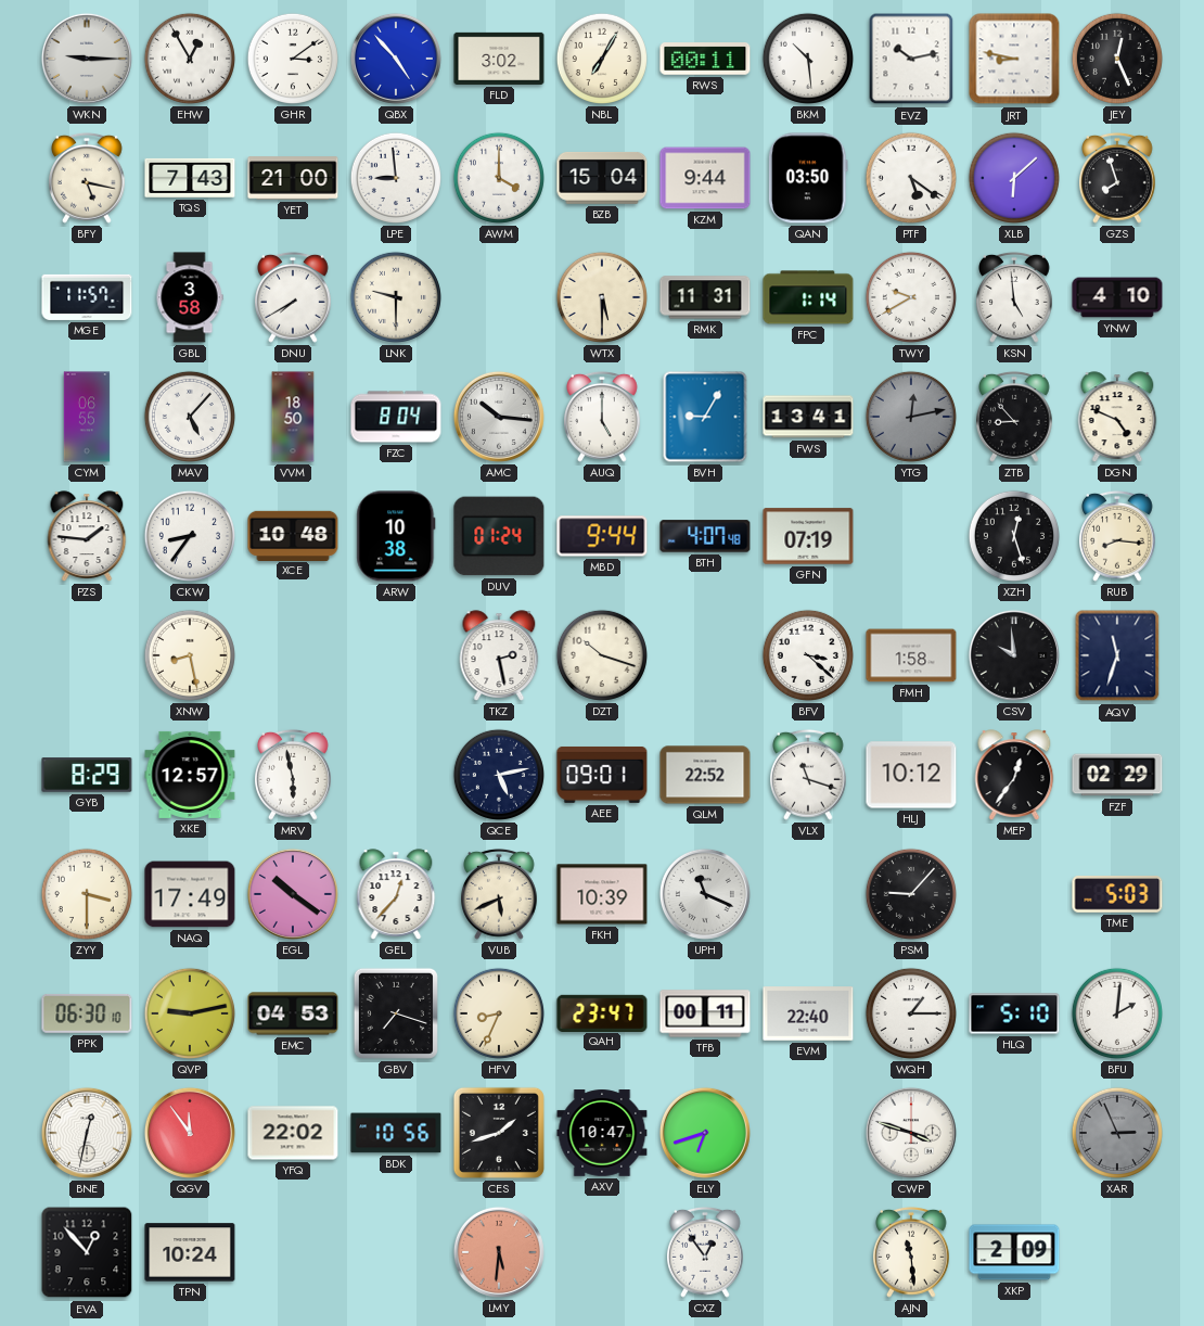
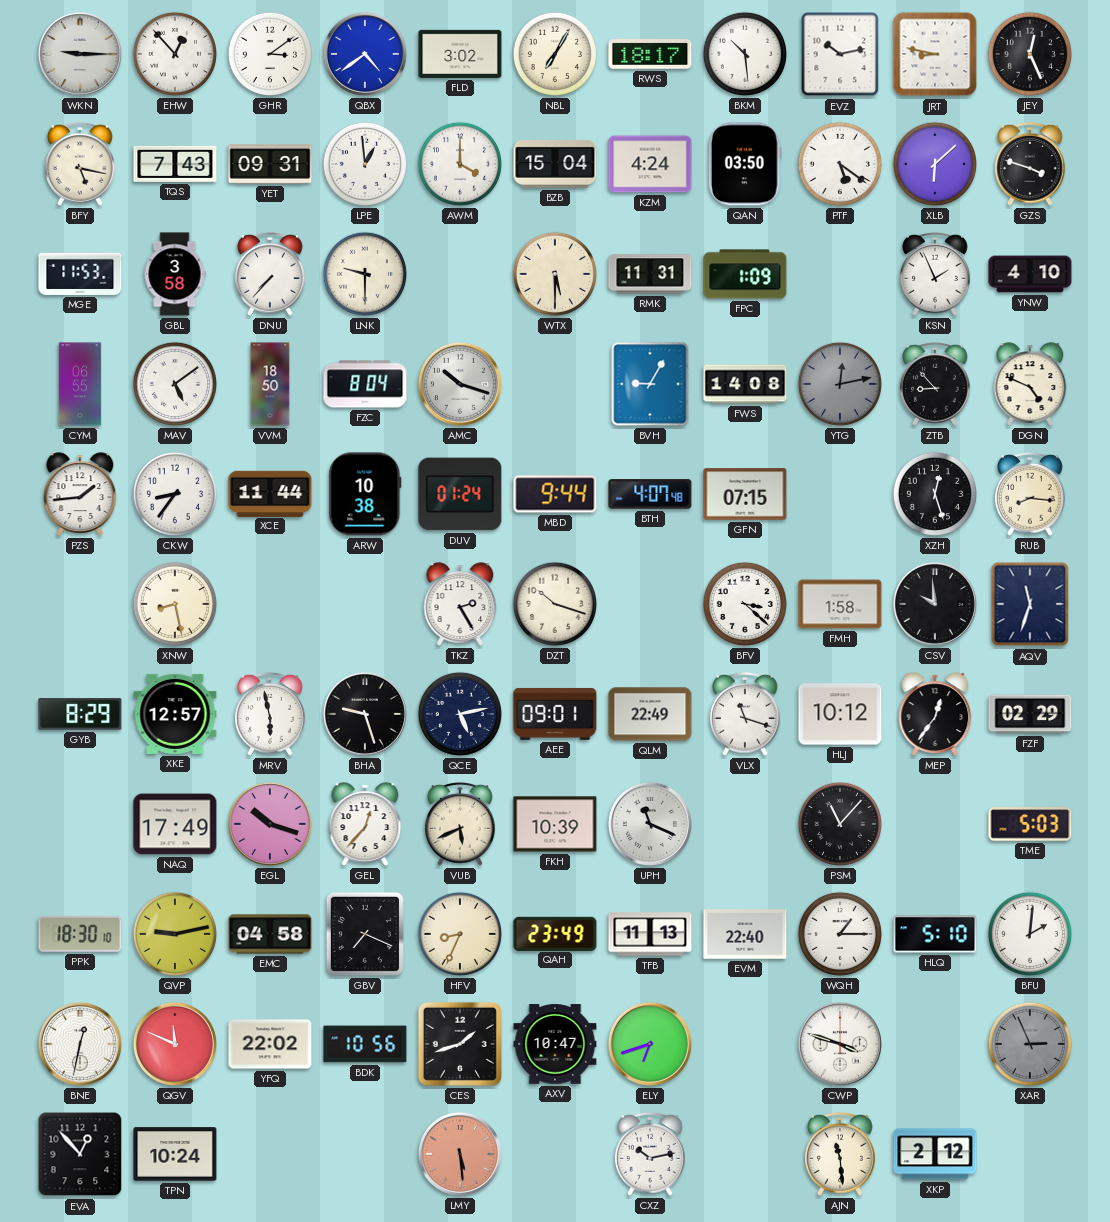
EHW: 12:55 -> 12:53 (175, 54)
QBX: 4:53 -> 4:39 (365, 54)
RWS: 00:11 -> 18:17 (650, 54)
YET: 21:00 -> 09:31 (270, 164)
LPE: 8:59 -> 12:59 (365, 164)
KZM: 9:44 -> 4:24 (650, 164)
GZS: 7:57 -> 3:48 (1031, 164)
MGE: 11:57 -> 11:53 (80, 274)
DNU: 7:40 -> 7:37 (271, 274)
FPC: 1:14 -> 1:09 (745, 274)
TWY: 9:40 -> none (911, 297)
KSN: 4:59 -> 1:56 (936, 274)
MAV: 5:07 -> 5:09 (175, 384)
AMC: 10:16 -> 10:18 (460, 384)
AUQ: 5:00 -> none (603, 417)
FWS: 13:41 -> 14:08 (745, 384)
PZS: 1:46 -> 1:44 (80, 494)
XCE: 10:48 -> 11:44 (270, 493)
GFN: 07:19 -> 07:15 (745, 494)
TKZ: 2:28 -> 2:25 (460, 604)
BHA: none -> 9:27 (365, 714)
QLM: 22:52 -> 22:49 (650, 714)
ZYY: 3:30 -> none (87, 894)
EGL: 10:21 -> 10:18 (270, 824)
PSM: 9:07 -> 11:07 (840, 824)
PPK: 06:30 -> 18:30 (80, 934)
EMC: 04:53 -> 04:58 (270, 934)
GBV: 7:18 -> 7:19 (365, 934)
QAH: 23:47 -> 23:49 (555, 933)
TFB: 00:11 -> 11:13 (650, 934)
QGV: 11:54 -> 11:49 (175, 1044)
LMY: 5:31 -> 5:29 (460, 1154)
CXZ: 12:54 -> 10:13 (651, 1154)
XKP: 2:09 -> 2:12 (935, 1154)
